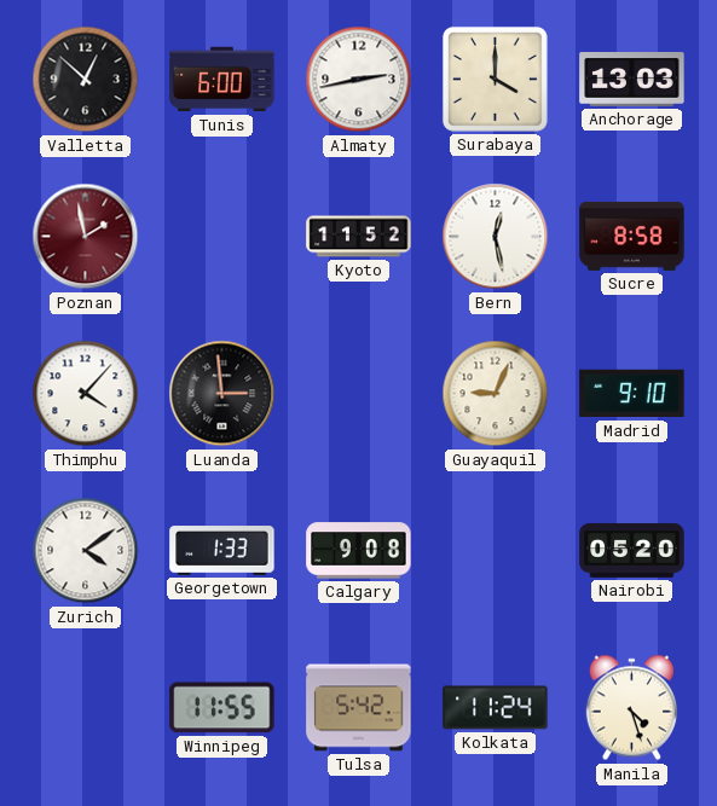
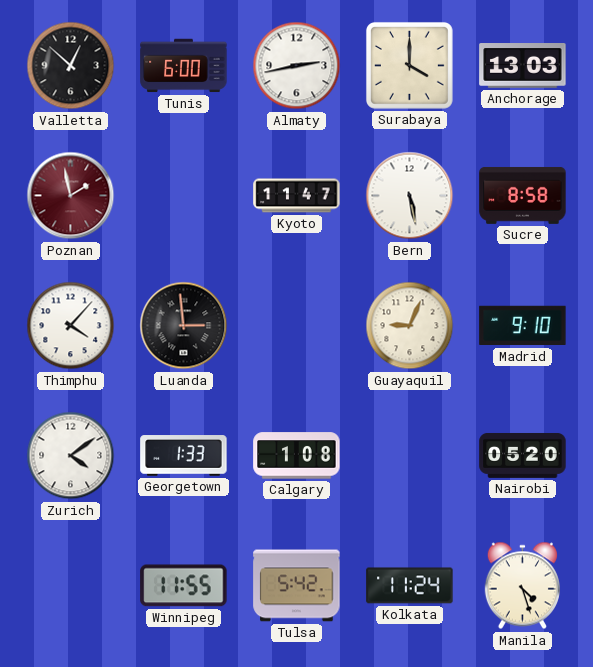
Kyoto: 11:52 -> 11:47 (297, 196)
Bern: 12:28 -> 5:28 (410, 196)
Calgary: 9:08 -> 1:08 (297, 456)
